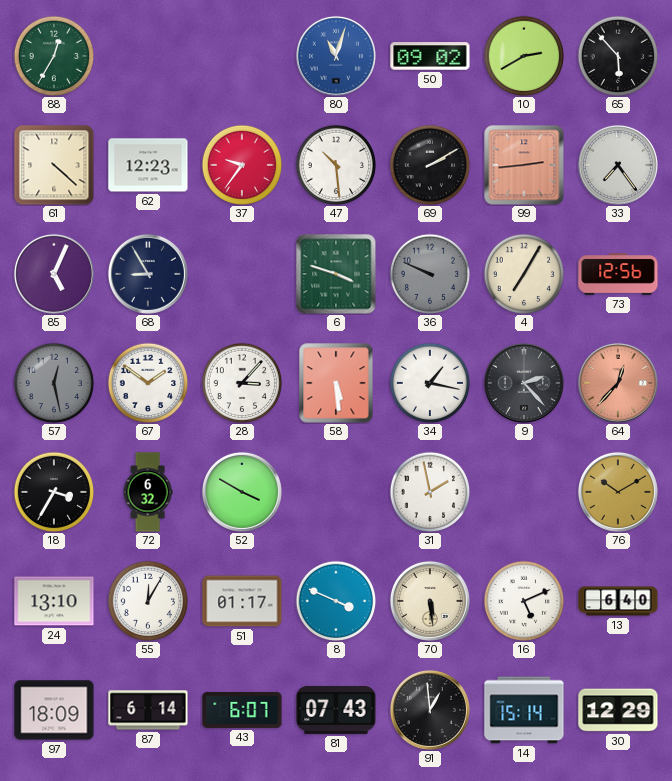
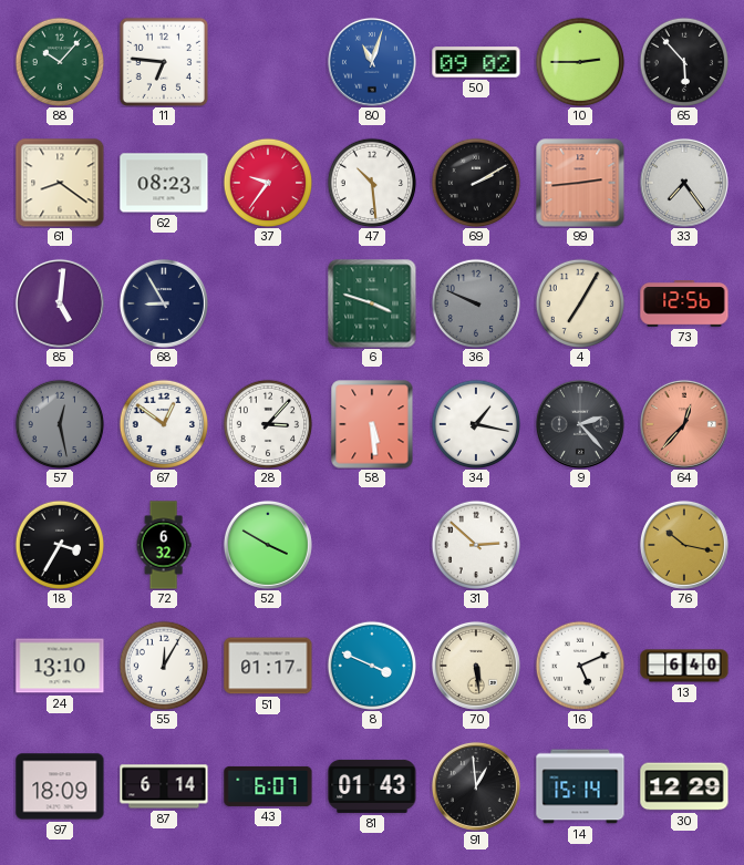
88: 12:35 -> 10:07 (59, 61)
11: none -> 6:46 (163, 61)
10: 2:40 -> 2:45 (579, 61)
61: 4:22 -> 8:21 (60, 183)
62: 12:23 -> 08:23 (164, 183)
85: 5:04 -> 5:01 (60, 303)
67: 1:51 -> 12:51 (163, 423)
31: 1:58 -> 2:52 (475, 544)
76: 10:10 -> 10:17 (684, 545)
81: 07:43 -> 01:43 (372, 786)
